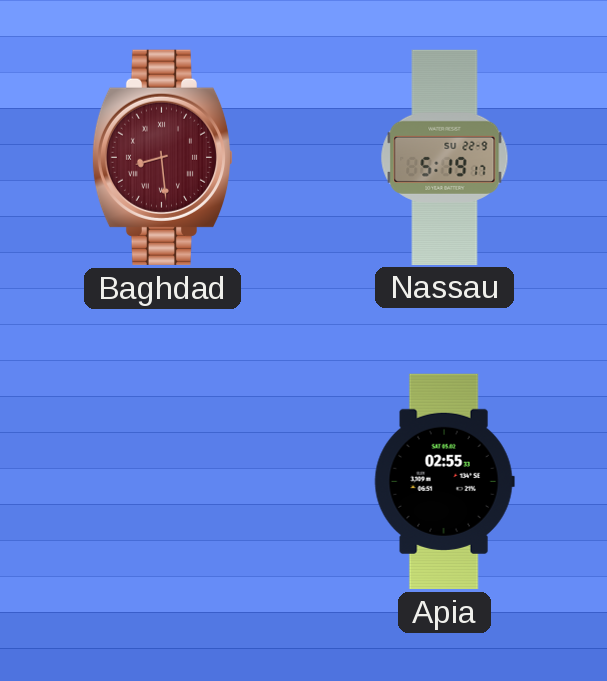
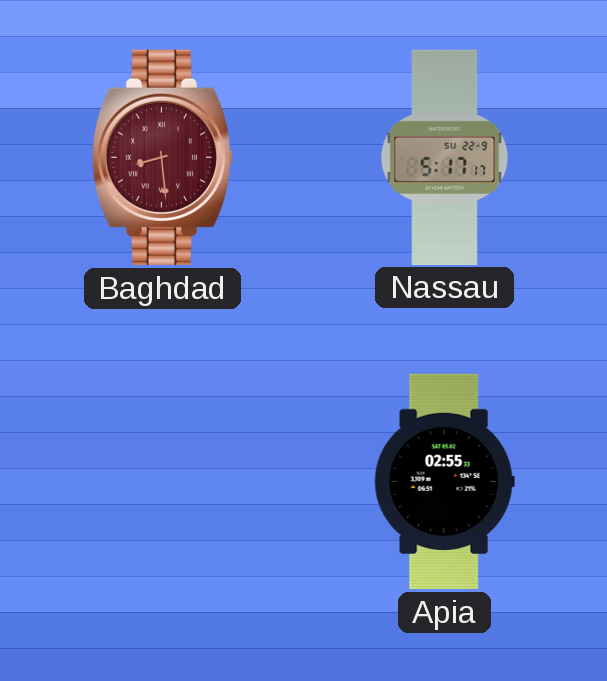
Nassau: 5:19 -> 5:17 (445, 157)
